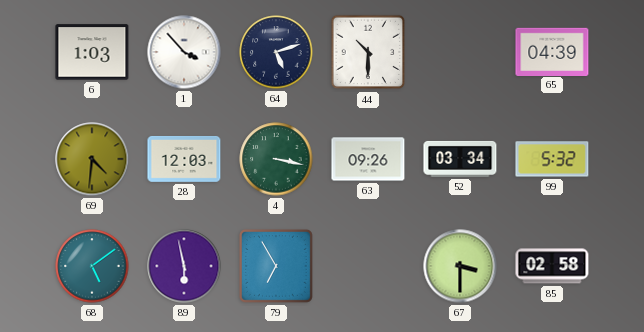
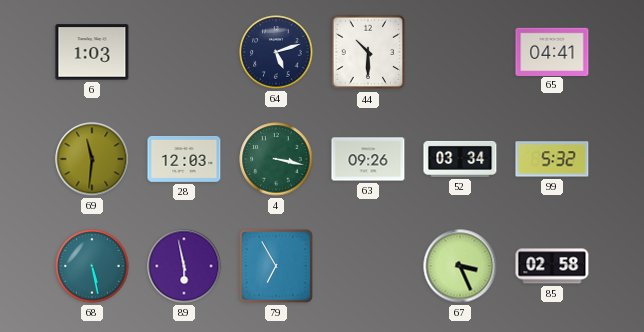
1: 3:53 -> none (184, 52)
65: 04:39 -> 04:41 (552, 51)
69: 4:31 -> 11:31 (92, 159)
68: 5:09 -> 5:28 (92, 266)
67: 3:30 -> 3:26 (460, 266)
